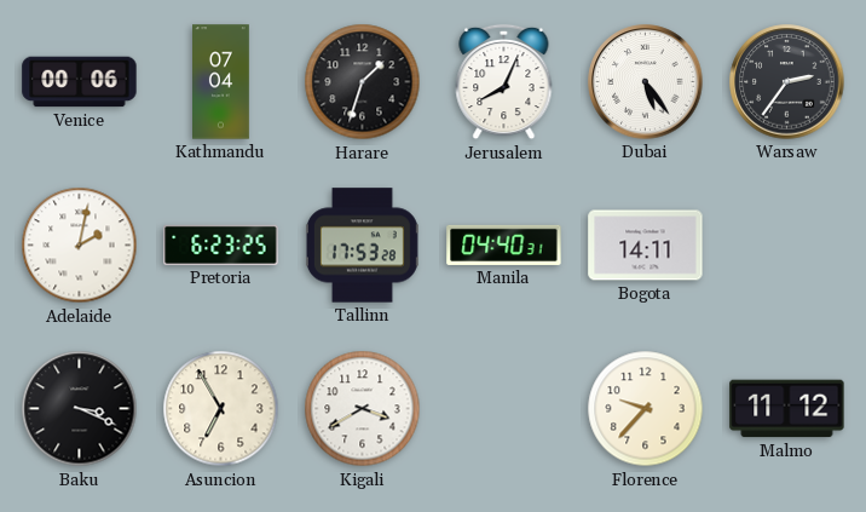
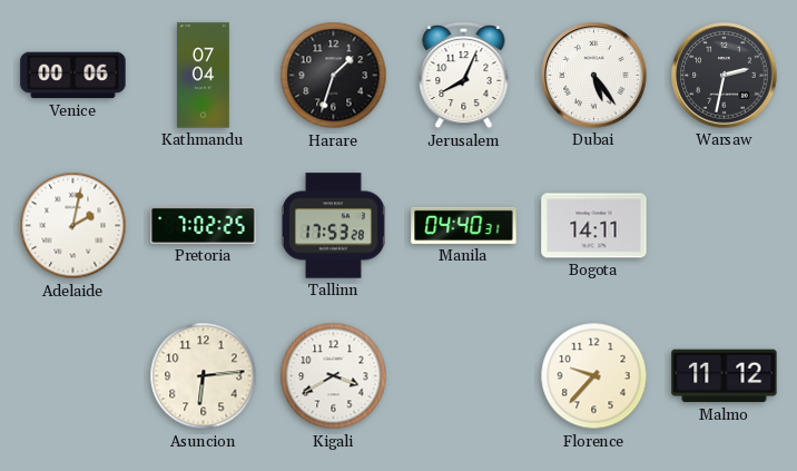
Warsaw: 2:36 -> 2:32 (725, 76)
Pretoria: 6:23 -> 7:02 (204, 225)
Baku: 3:19 -> none (80, 409)
Asuncion: 6:55 -> 6:14 (204, 376)
